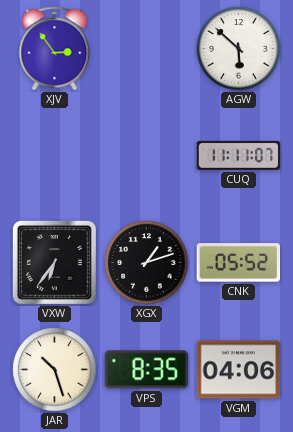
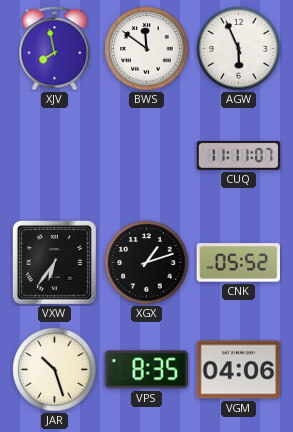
XJV: 2:54 -> 7:58 (55, 49)
BWS: none -> 11:51 (147, 49)
AGW: 5:52 -> 5:56 (239, 49)
